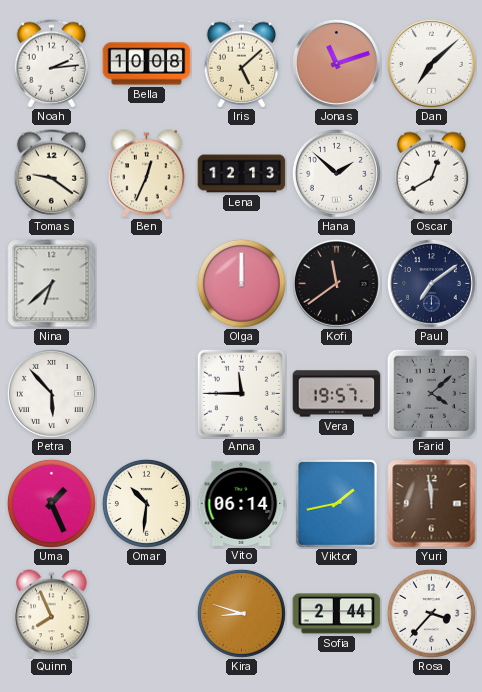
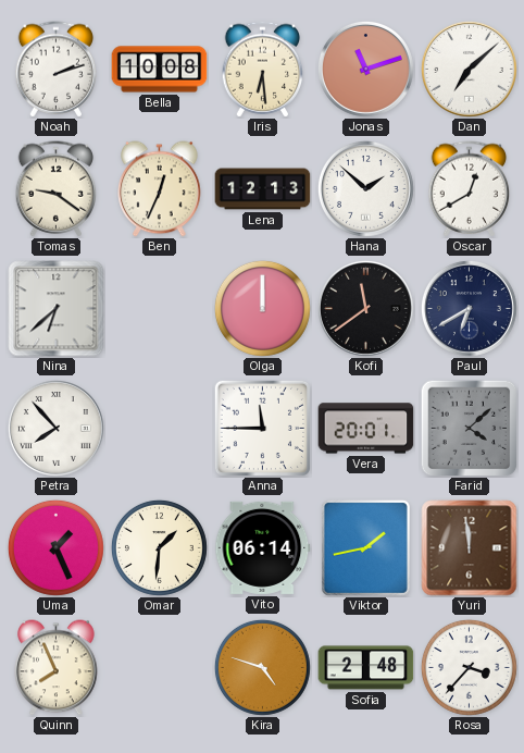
Noah: 2:14 -> 2:12 (57, 70)
Iris: 5:08 -> 6:29 (263, 70)
Paul: 7:09 -> 6:40 (469, 308)
Petra: 5:53 -> 7:53 (55, 428)
Vera: 19:57 -> 20:01 (366, 429)
Omar: 10:31 -> 1:31 (159, 547)
Kira: 8:48 -> 4:48 (262, 667)
Sofia: 2:44 -> 2:48 (366, 668)
